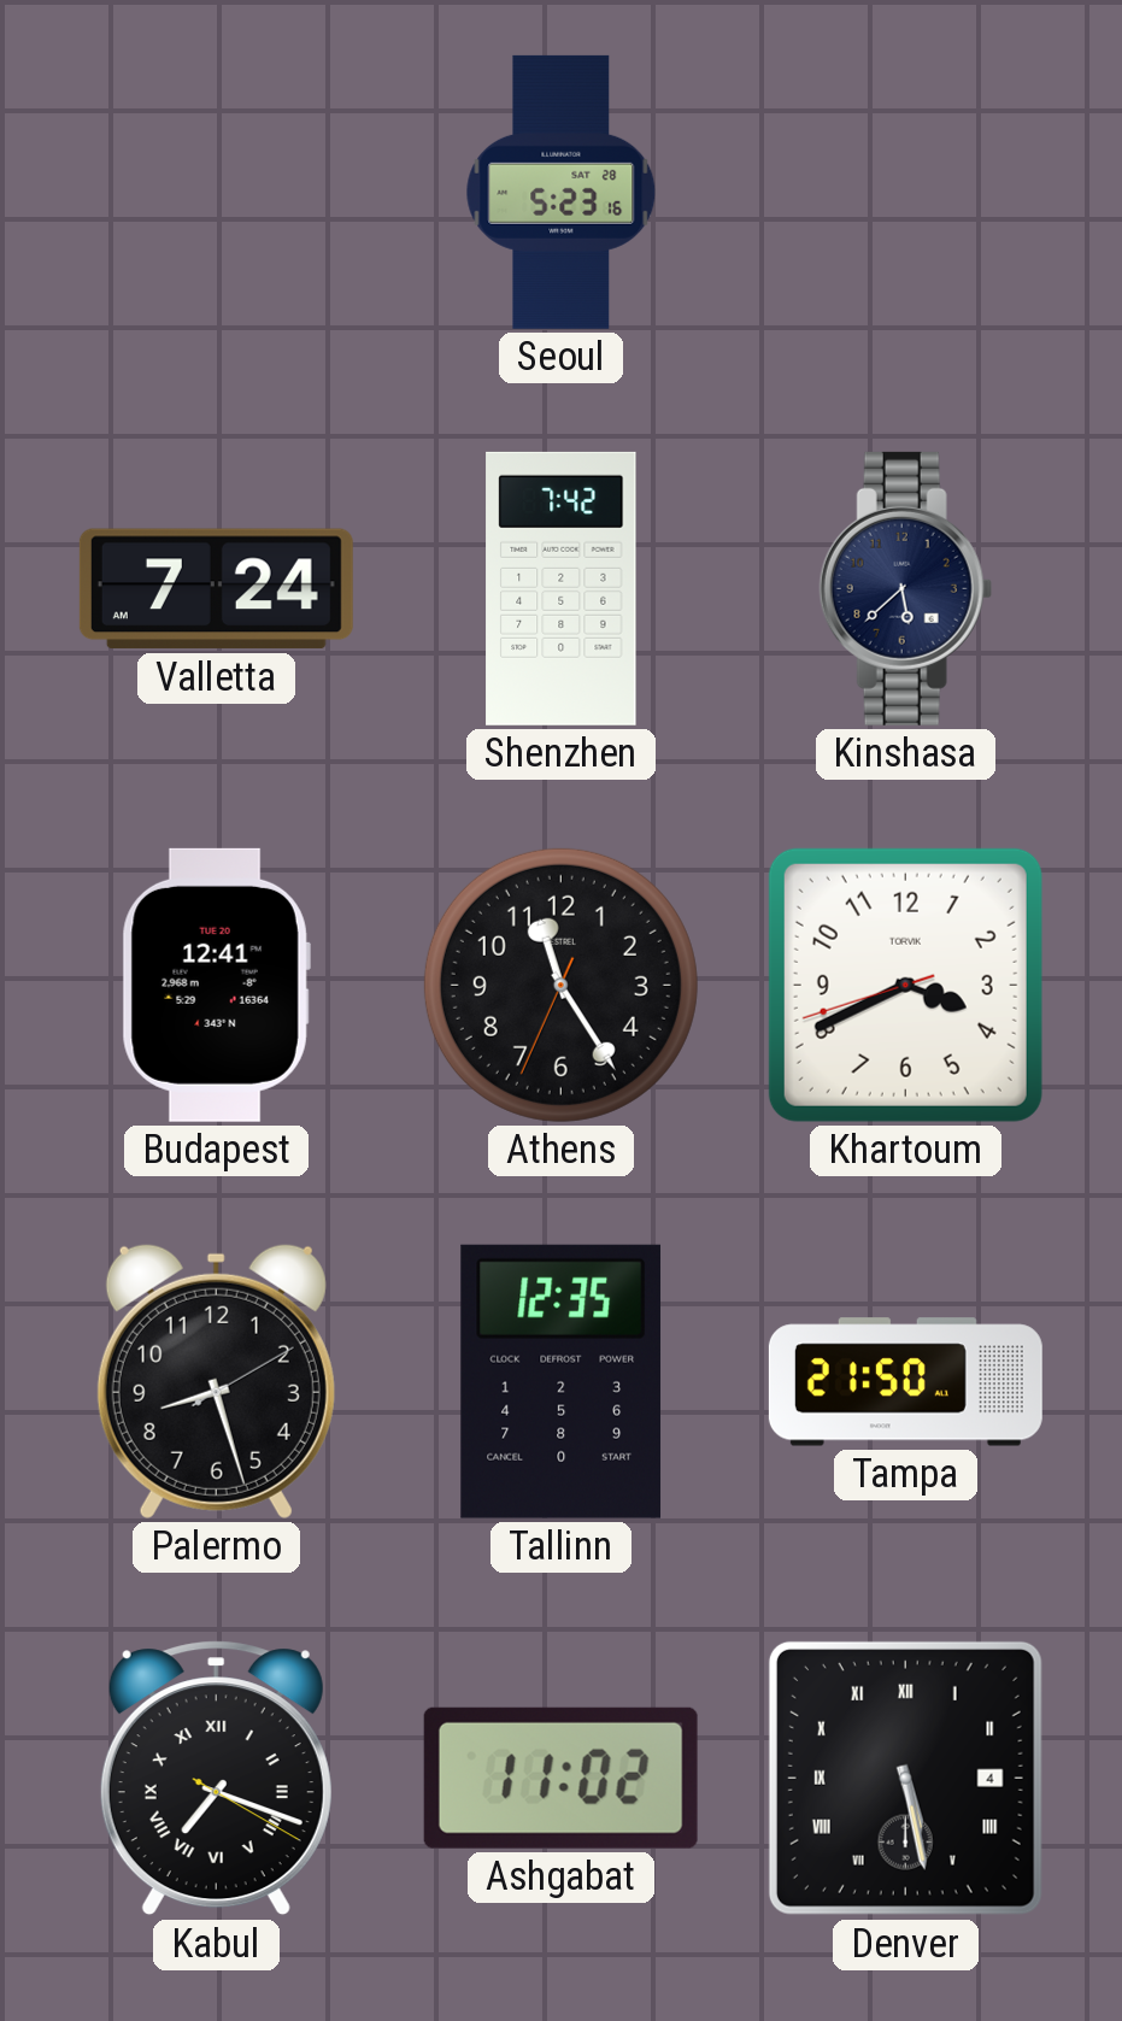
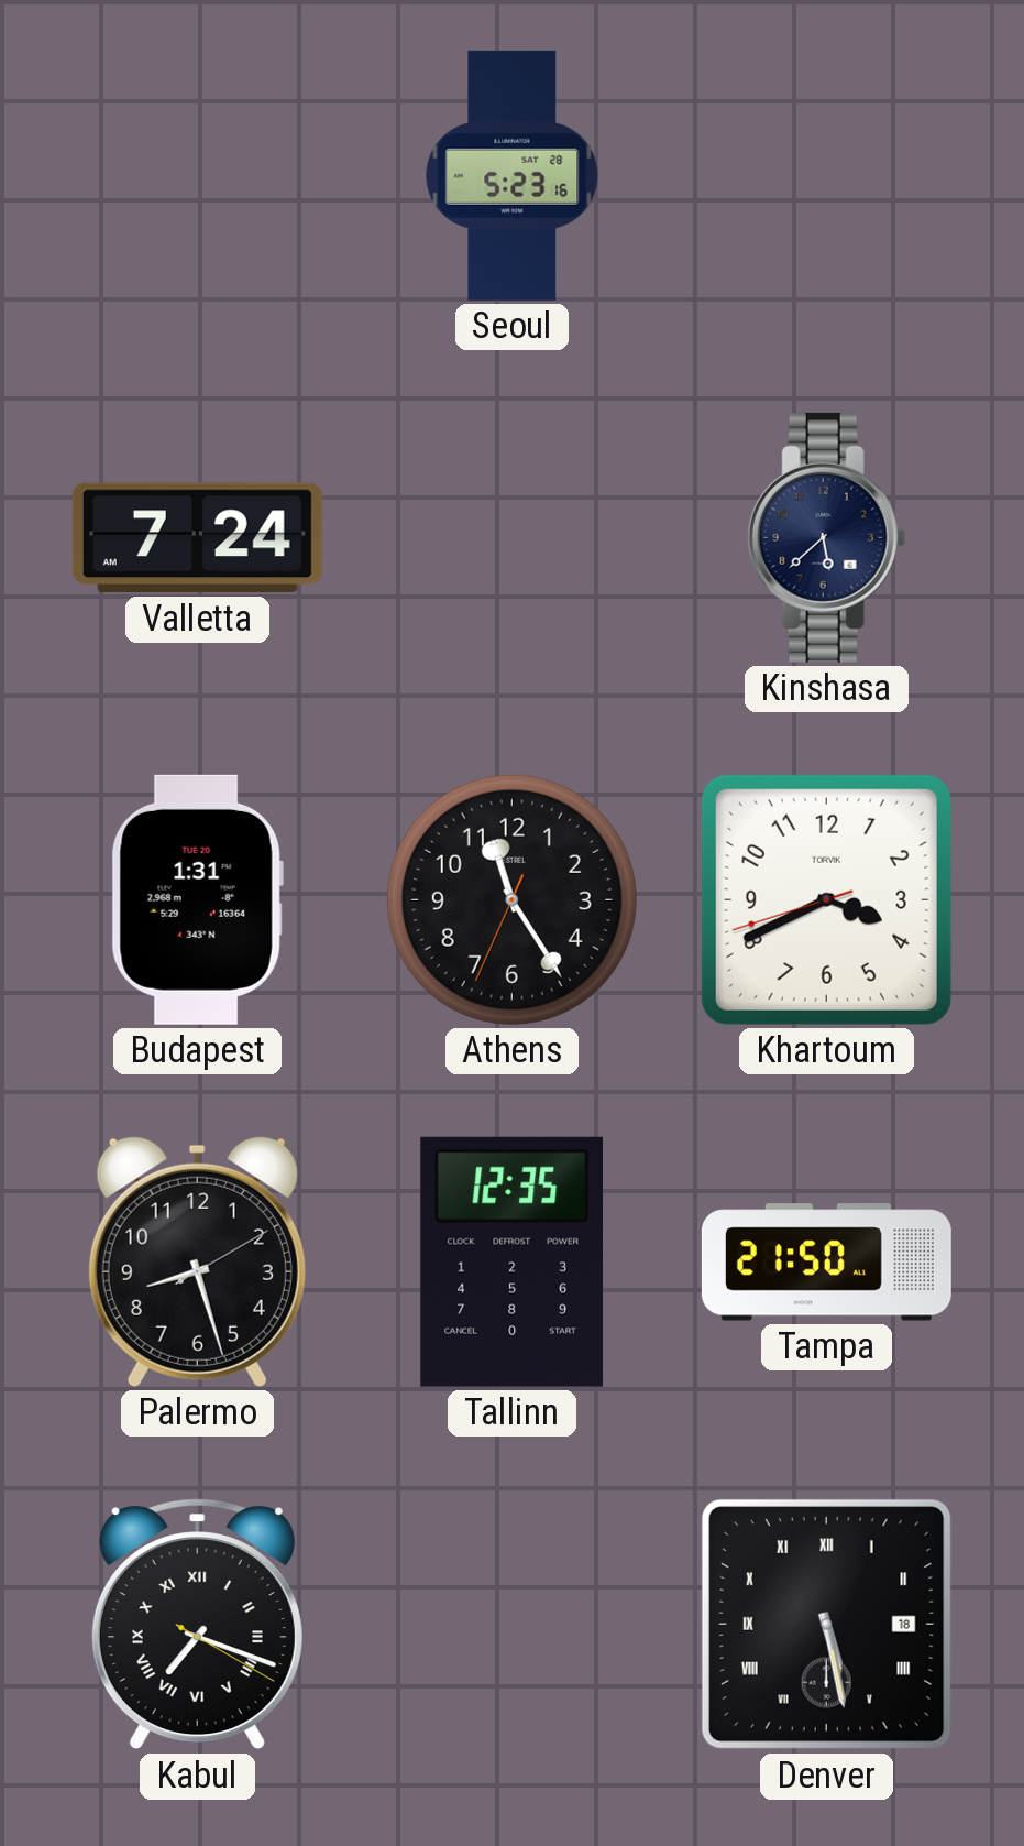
Shenzhen: 7:42 -> none (562, 588)
Budapest: 12:41 -> 1:31 (197, 899)
Ashgabat: 11:02 -> none (560, 1778)
Denver date: 4 -> 18 (826, 1624)
